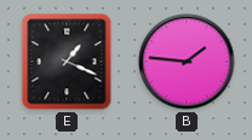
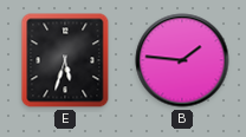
E: 1:19 -> 5:33 (65, 60)
